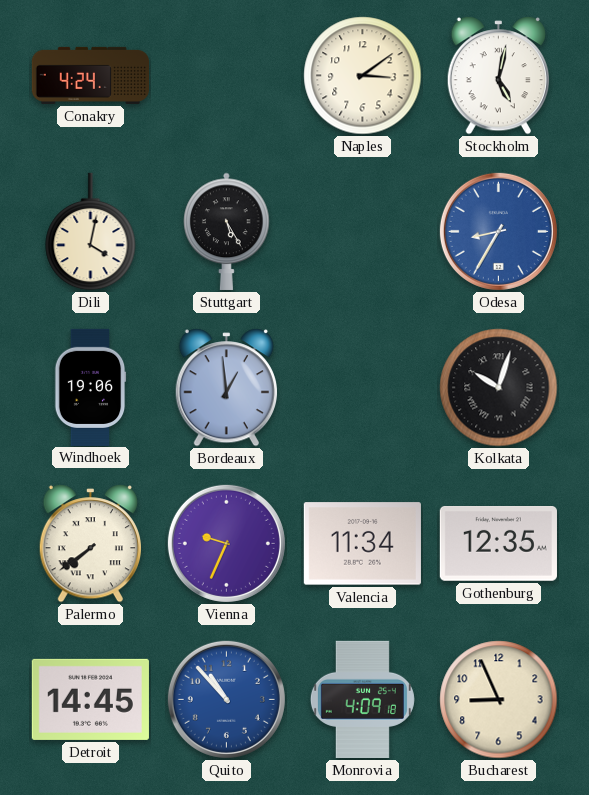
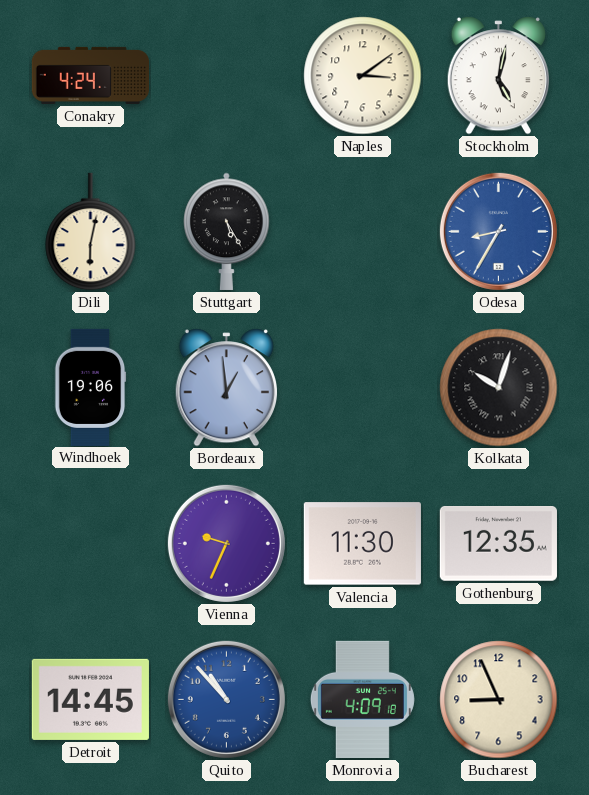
Dili: 4:02 -> 6:02 (91, 232)
Palermo: 7:39 -> none (90, 544)
Valencia: 11:34 -> 11:30 (362, 544)
